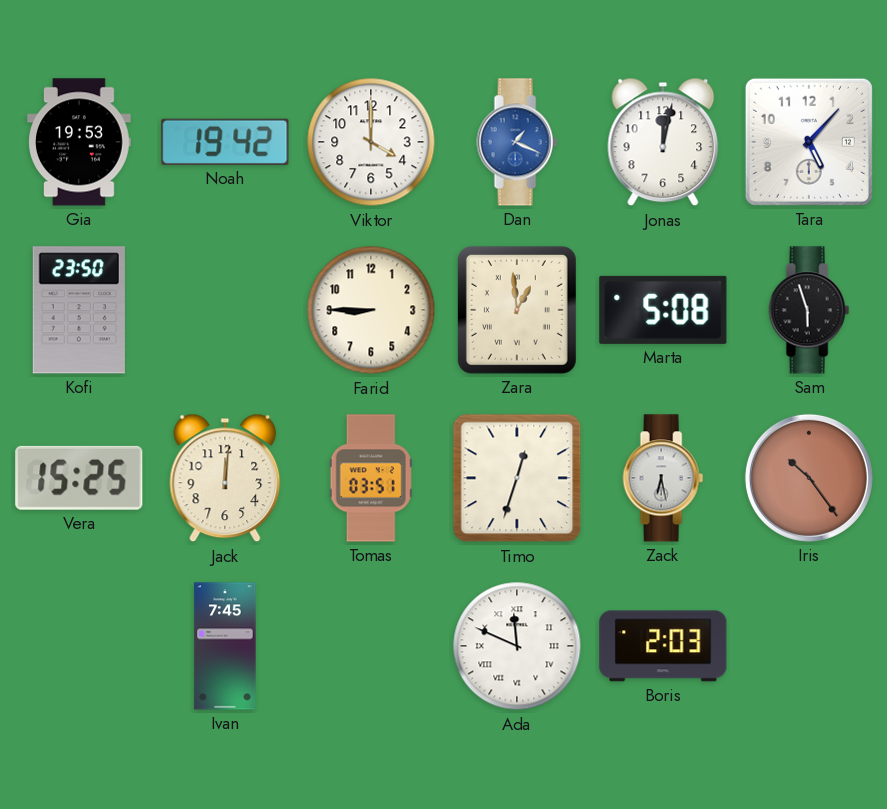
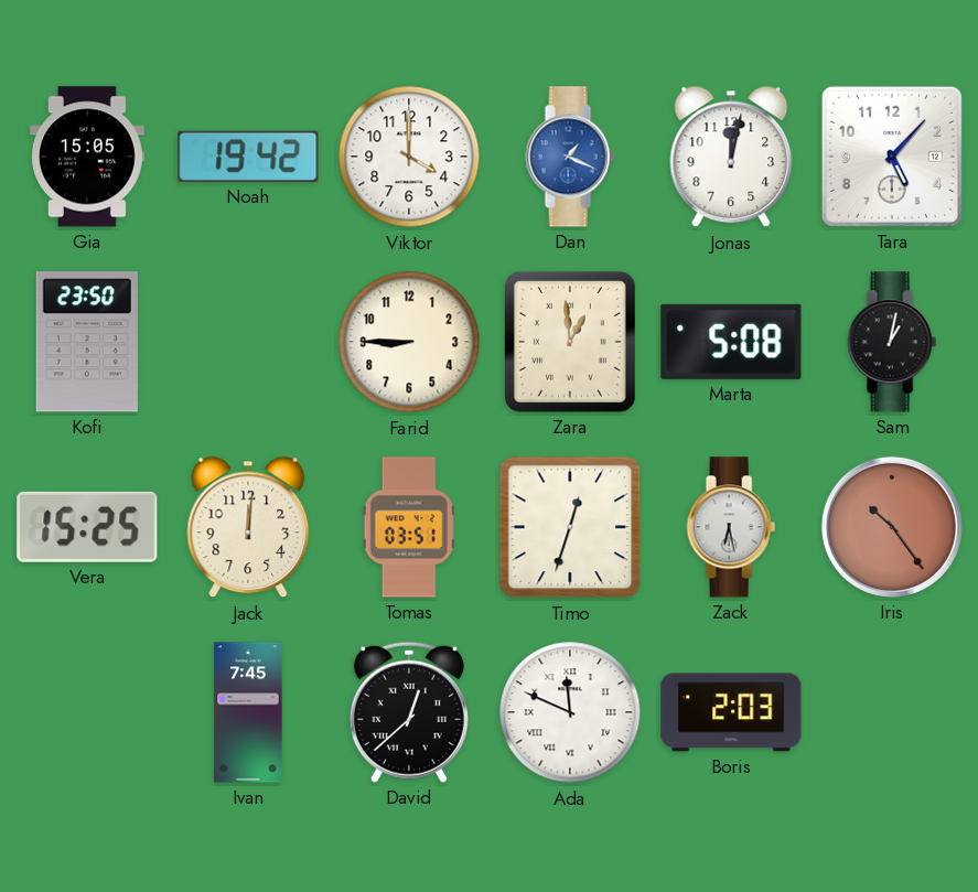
Gia: 19:53 -> 15:05 (87, 157)
Sam: 5:57 -> 1:02 (892, 342)
David: none -> 12:38 (409, 712)
